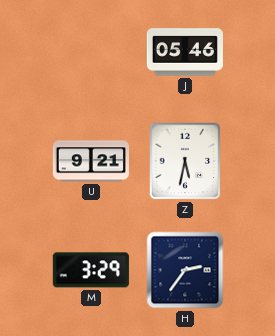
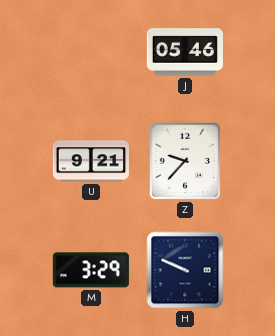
Z: 5:32 -> 9:37 (185, 161)
H: 2:36 -> 9:49 (185, 270)
